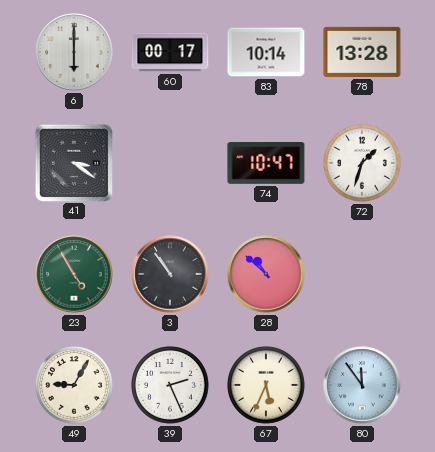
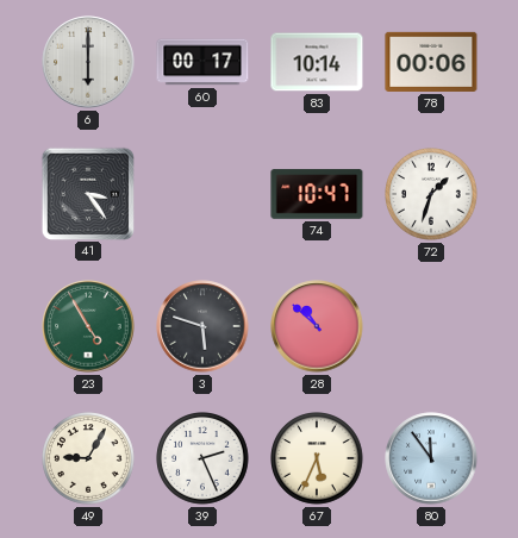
78: 13:28 -> 00:06 (431, 62)
41: 3:21 -> 3:24 (87, 193)
3: 10:54 -> 5:48 (202, 326)
